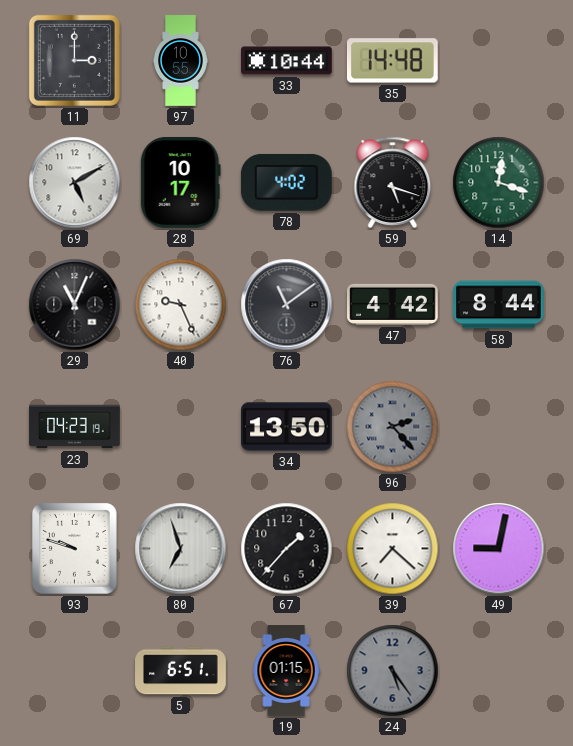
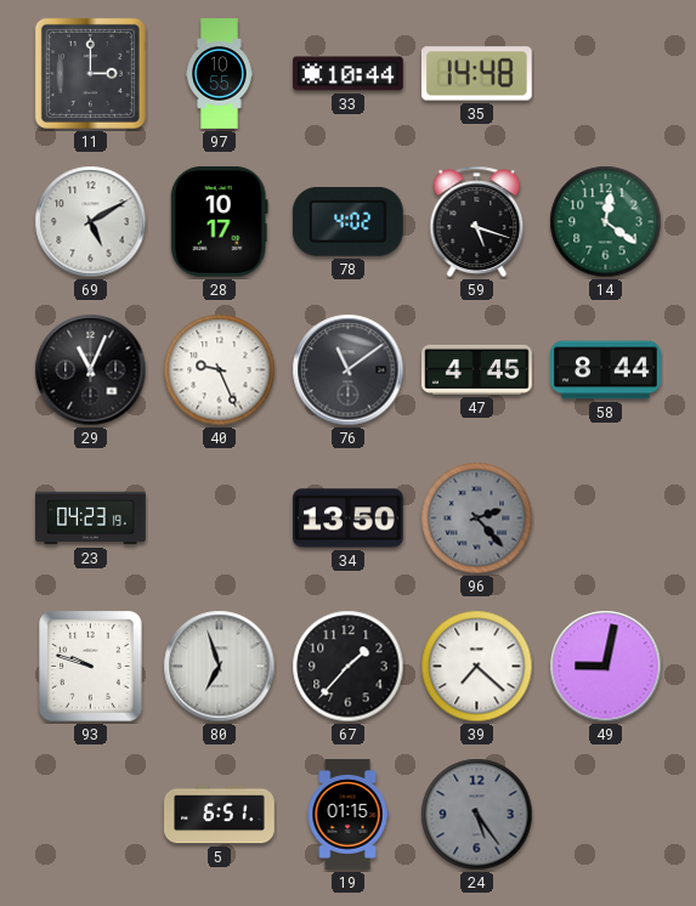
14: 12:18 -> 12:21 (606, 222)
47: 4:42 -> 4:45 (477, 369)
